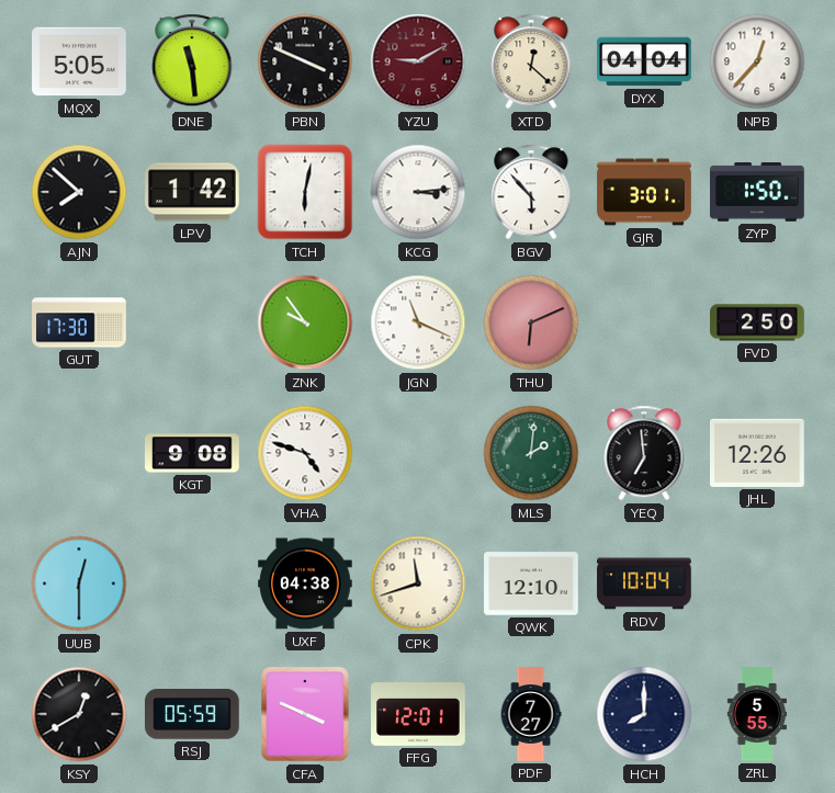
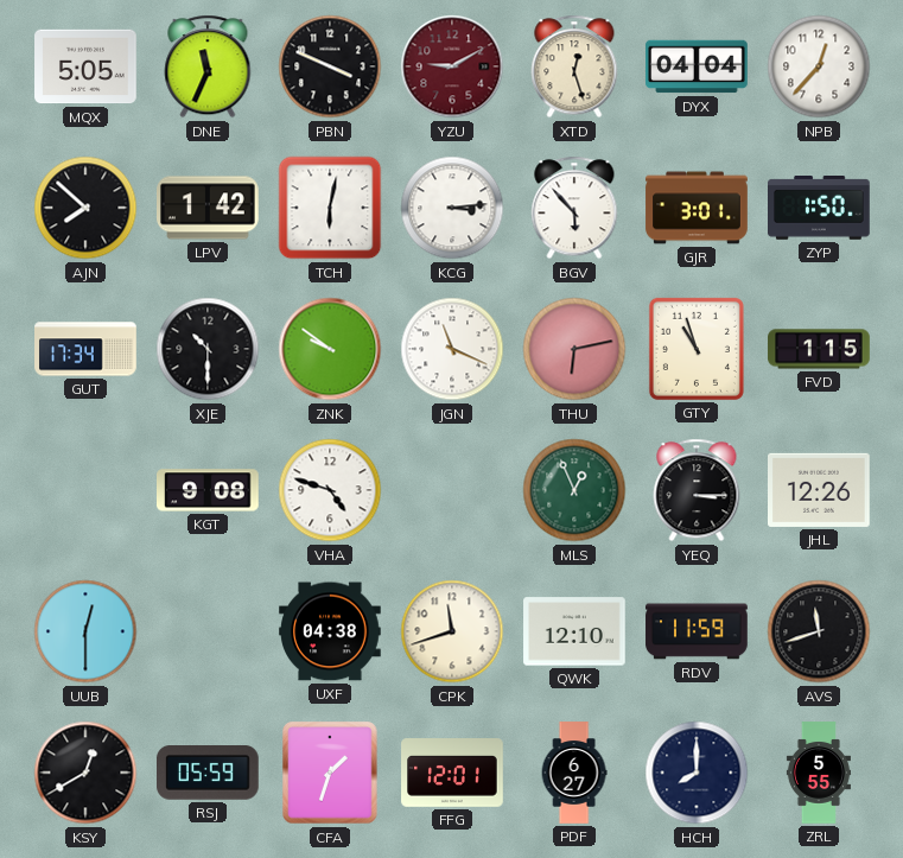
DNE: 11:29 -> 11:34 (208, 66)
XTD: 12:22 -> 12:27 (574, 66)
GUT: 17:30 -> 17:34 (85, 349)
XJE: none -> 10:30 (208, 349)
ZNK: 9:54 -> 9:51 (330, 349)
THU: 6:11 -> 6:13 (574, 349)
GTY: none -> 10:57 (697, 349)
FVD: 2:50 -> 1:15 (819, 349)
MLS: 2:01 -> 12:56 (574, 490)
YEQ: 6:59 -> 3:15 (697, 490)
RDV: 10:04 -> 11:59 (697, 631)
AVS: none -> 11:42 (819, 631)
CFA: 3:49 -> 1:33 (330, 773)
PDF: 7:27 -> 6:27 (574, 773)
